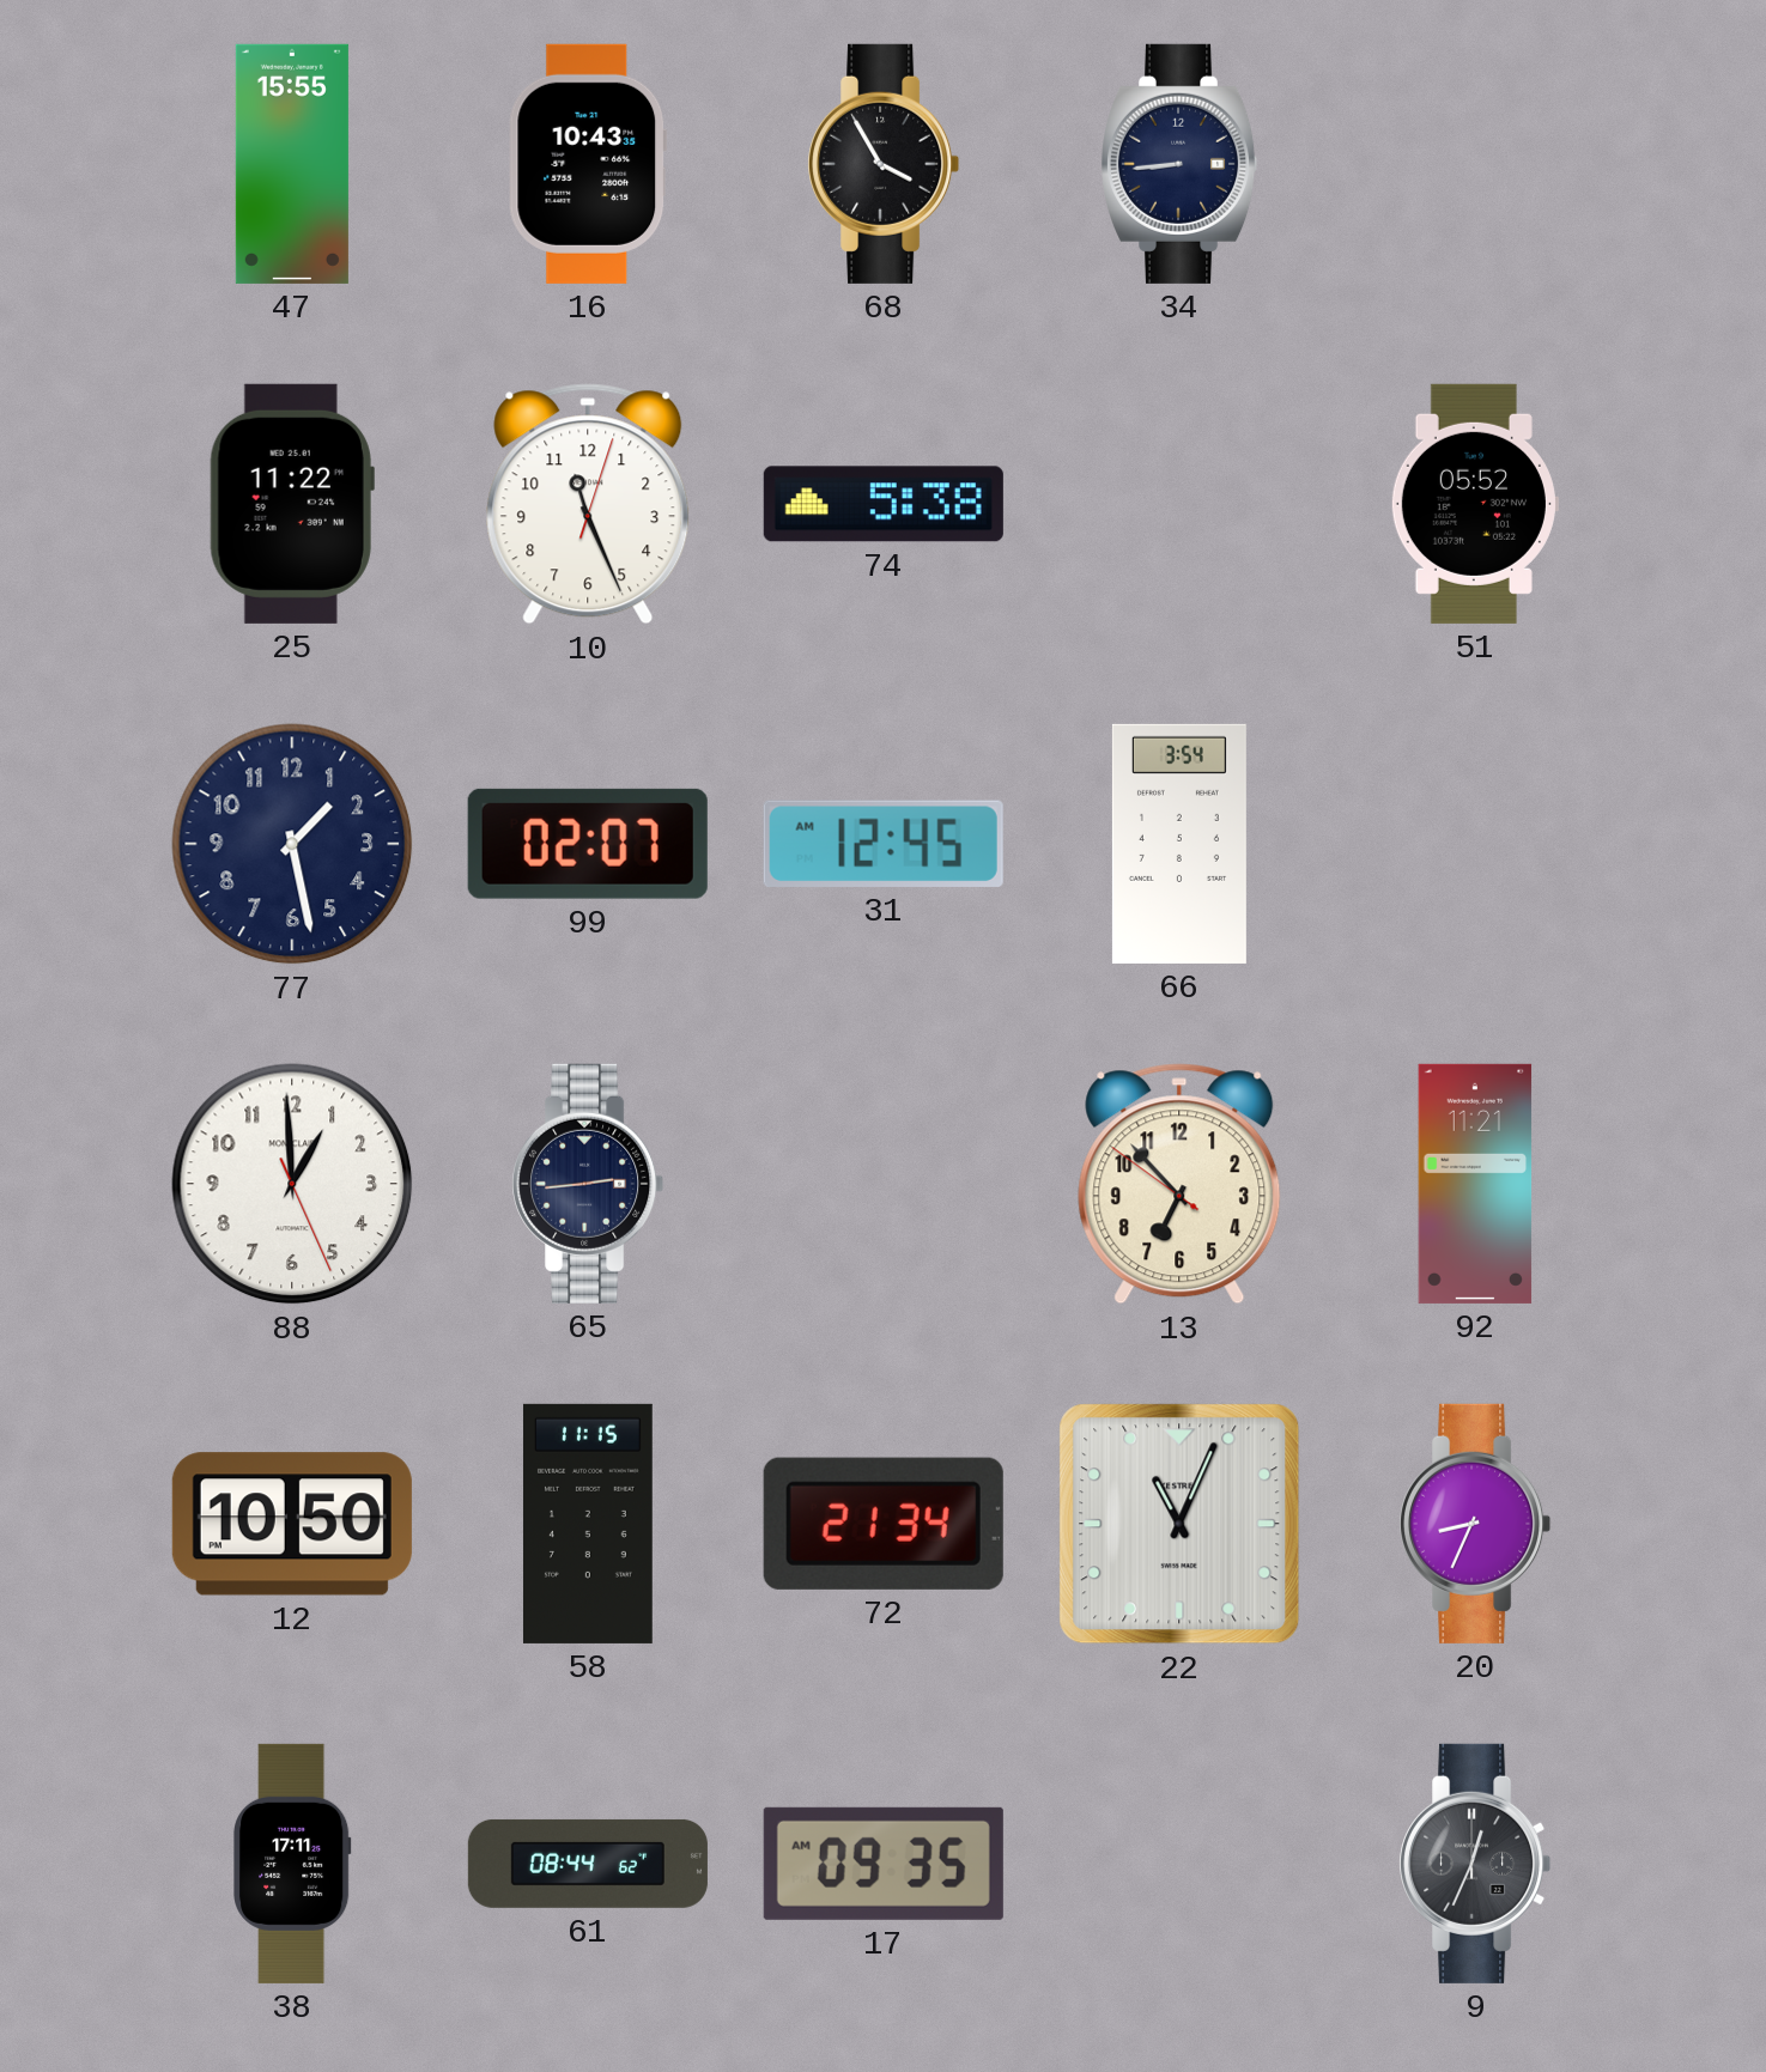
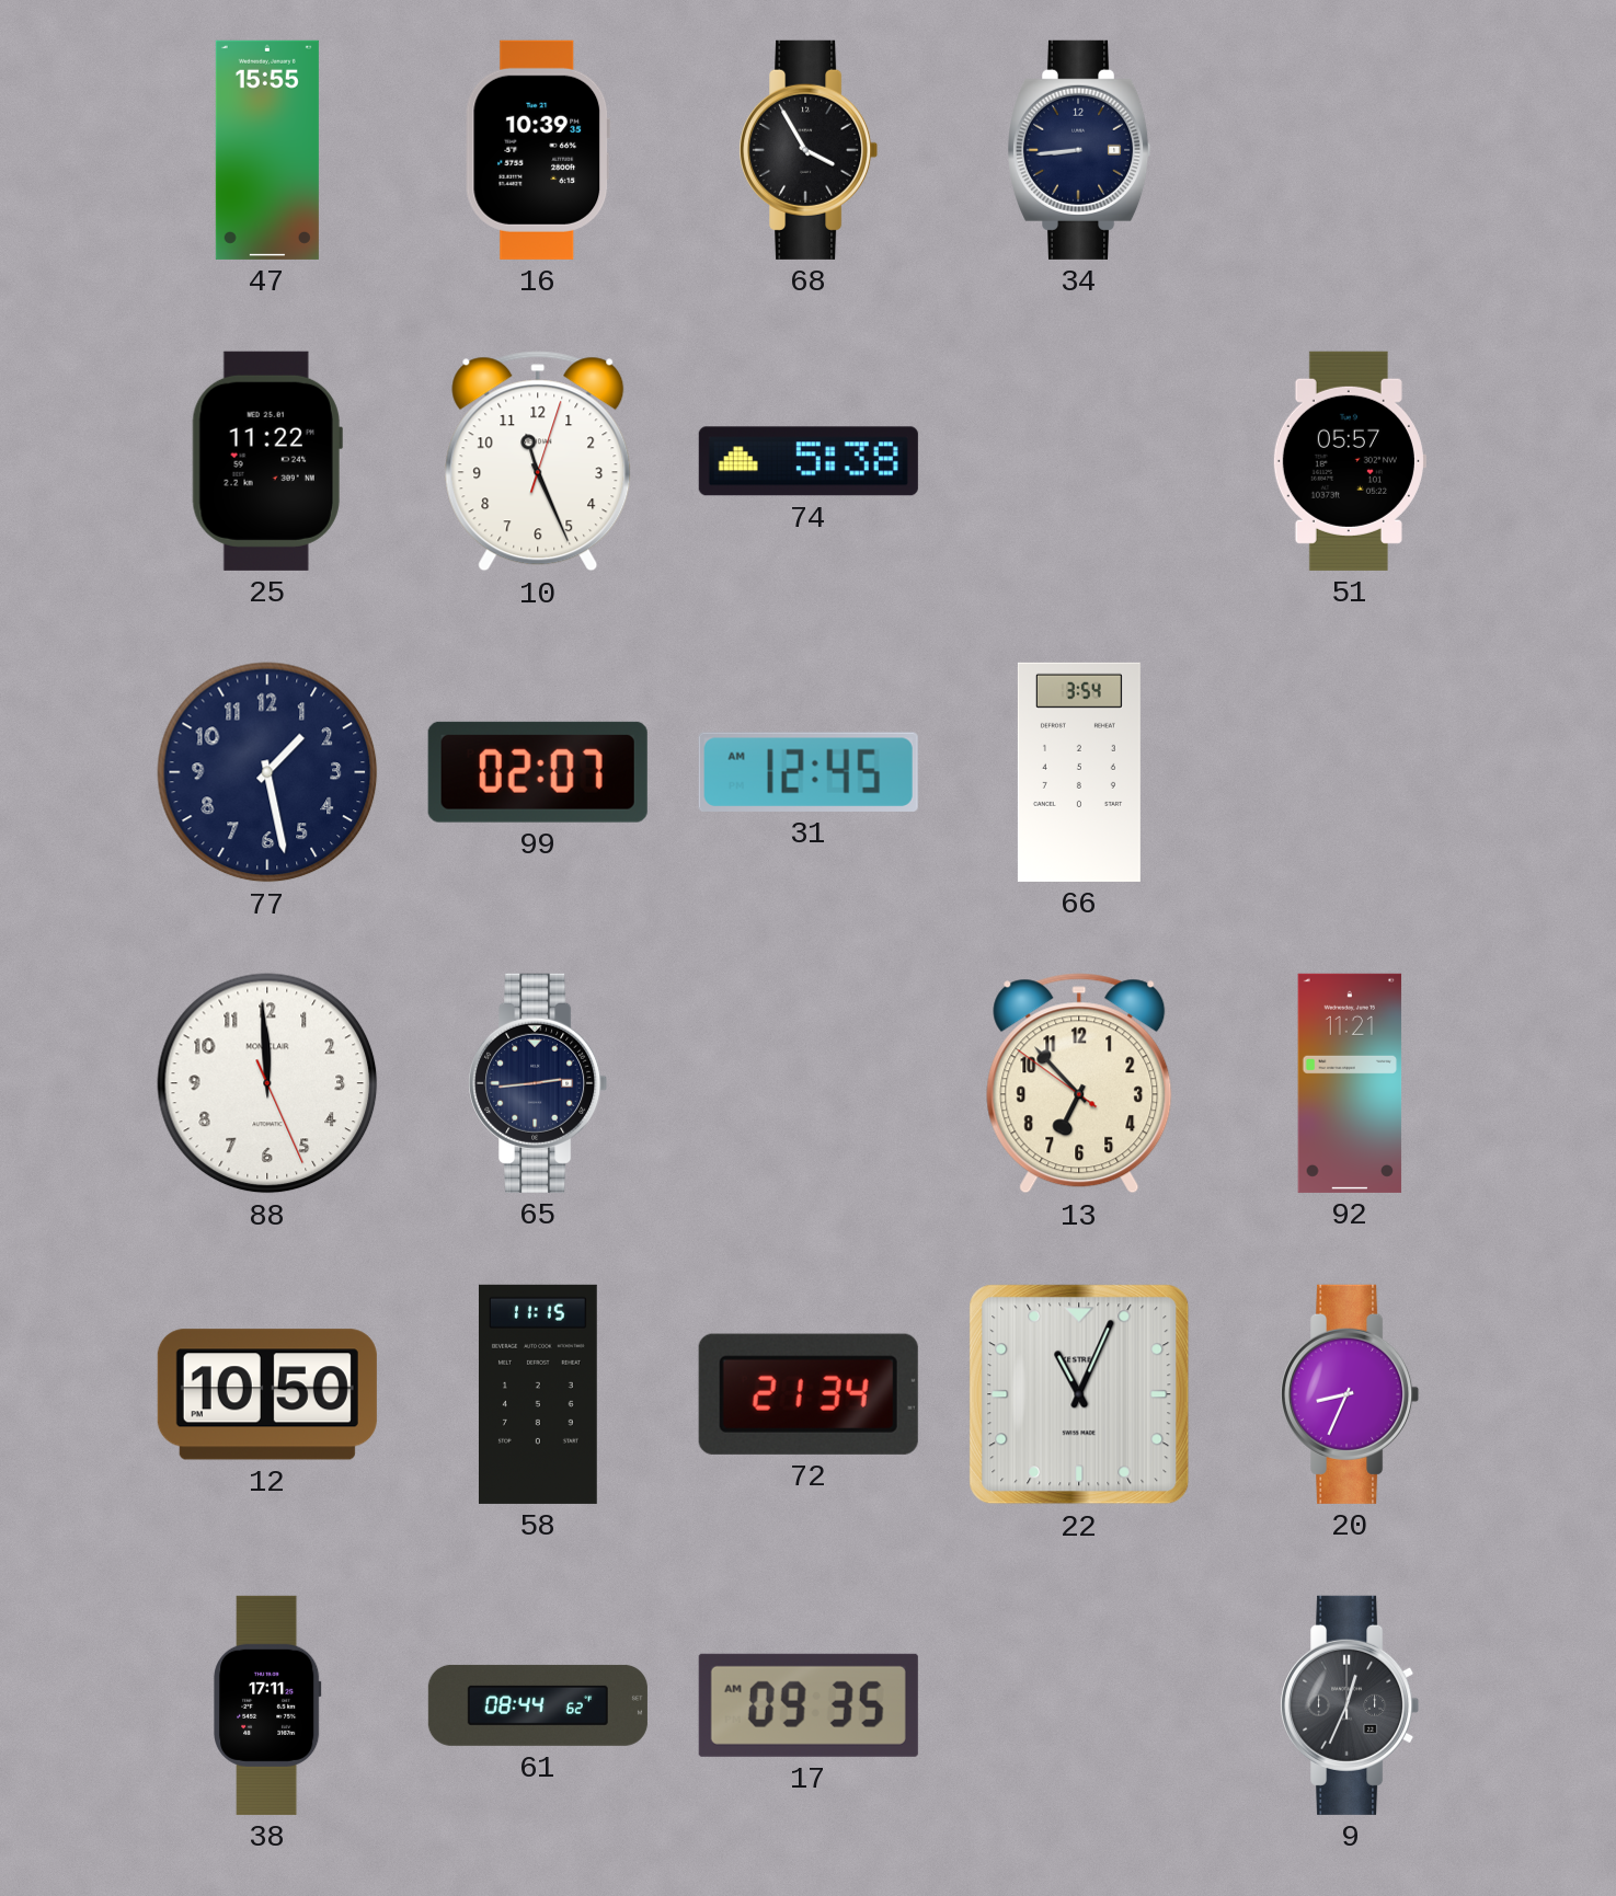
16: 10:43 -> 10:39 (538, 150)
51: 05:52 -> 05:57 (1349, 461)
88: 12:59 -> 11:59 (267, 1083)
